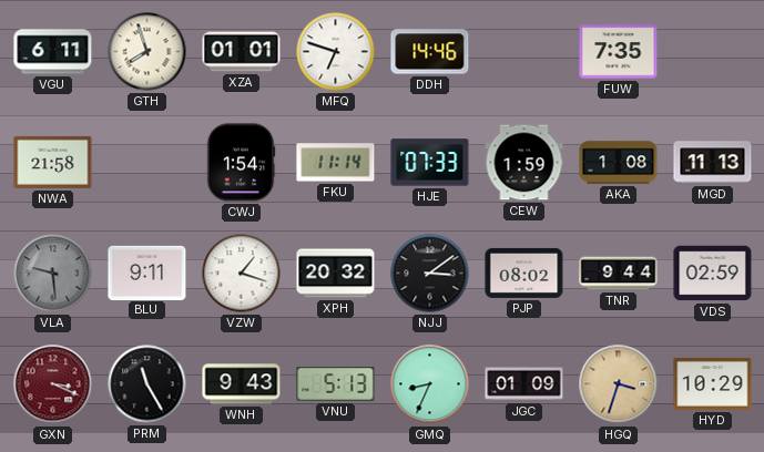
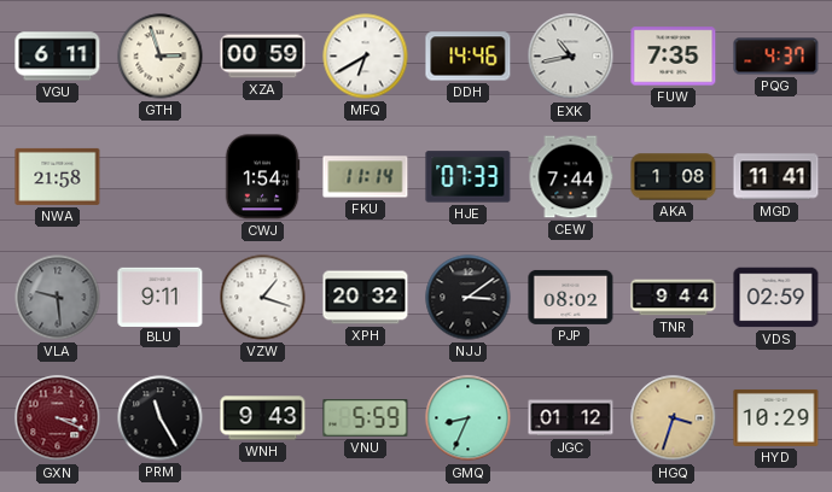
GTH: 7:57 -> 2:57 (161, 57)
XZA: 01:01 -> 00:59 (263, 57)
MFQ: 6:48 -> 6:40 (366, 57)
EXK: none -> 10:43 (571, 57)
PQG: none -> 4:37 (776, 57)
CEW: 1:59 -> 7:44 (571, 177)
MGD: 11:13 -> 11:41 (776, 177)
VNU: 5:13 -> 5:59 (366, 418)
JGC: 01:09 -> 01:12 (571, 418)
